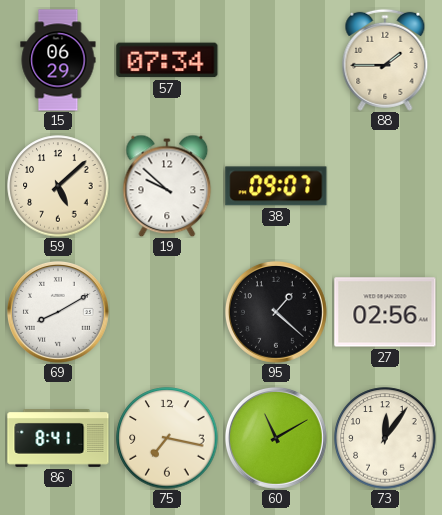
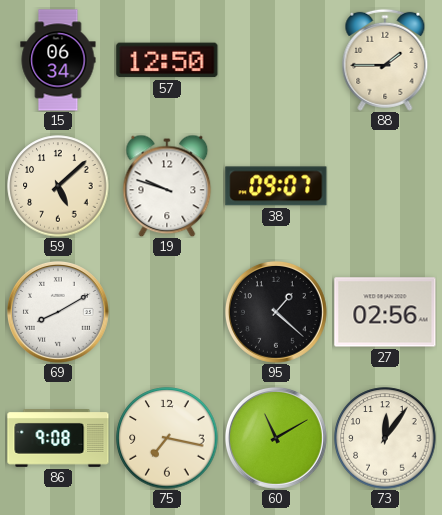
15: 06:29 -> 06:34 (58, 60)
57: 07:34 -> 12:50 (167, 60)
19: 9:52 -> 9:48 (167, 186)
86: 8:41 -> 9:08 (58, 439)
